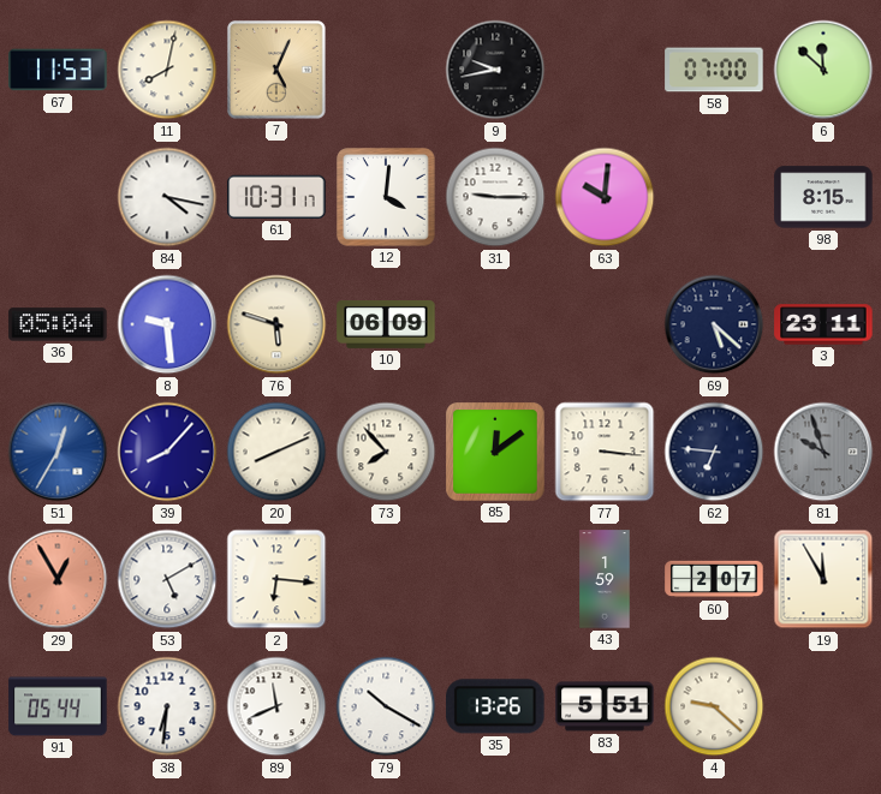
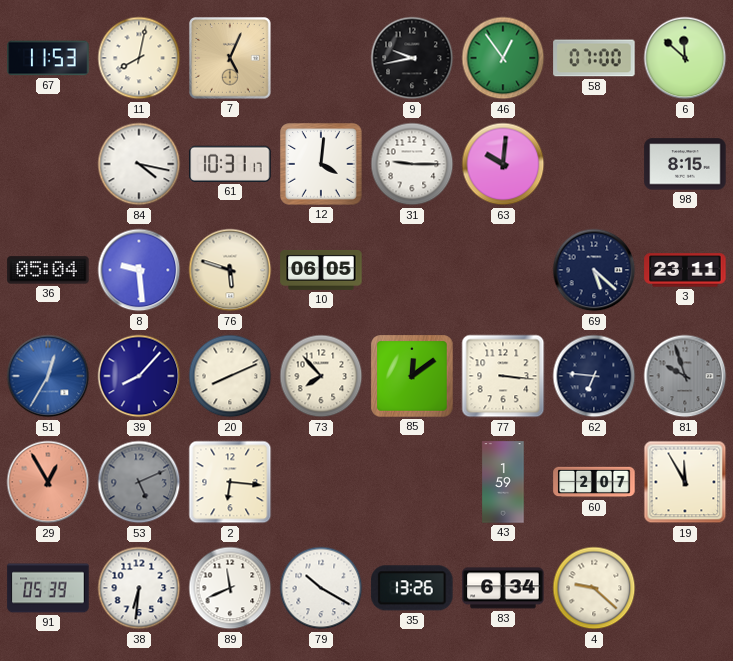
46: none -> 12:54 (503, 58)
10: 06:09 -> 06:05 (321, 270)
53: 5:10 -> 5:11 (139, 482)
53 dial: white -> grey (139, 482)
91: 05:44 -> 05:39 (48, 588)
83: 5:51 -> 6:34 (503, 588)
